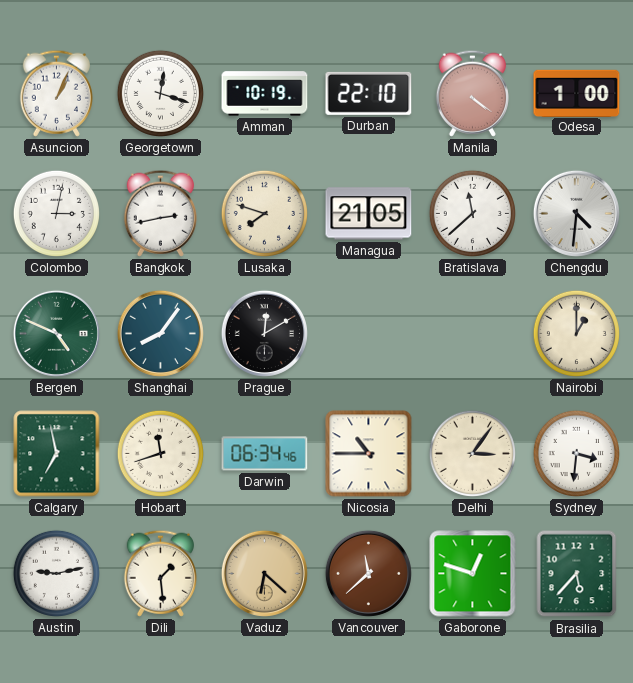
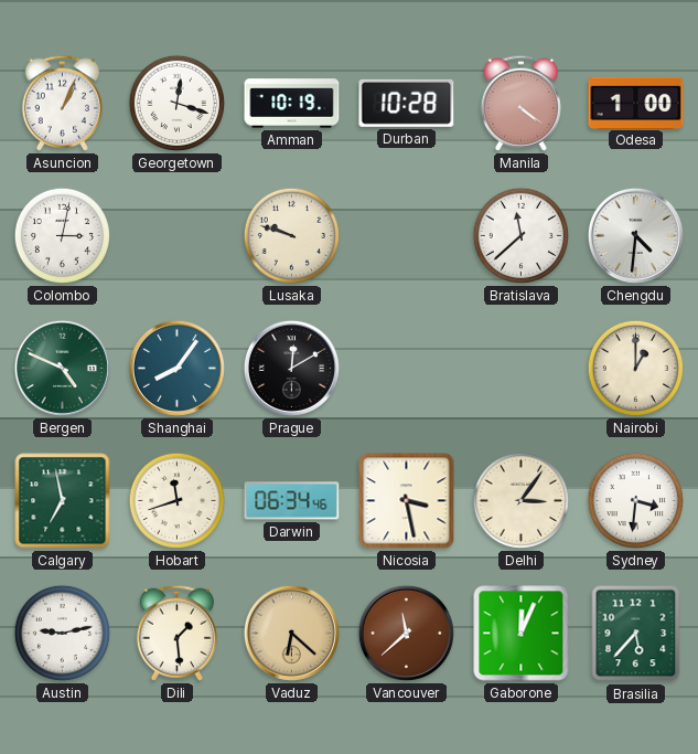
Durban: 22:10 -> 10:28 (407, 103)
Bangkok: 2:43 -> none (160, 213)
Lusaka: 7:48 -> 9:48 (291, 235)
Managua: 21:05 -> none (369, 214)
Nicosia: 10:45 -> 3:28 (407, 501)
Gaborone: 12:48 -> 12:04 (522, 634)
